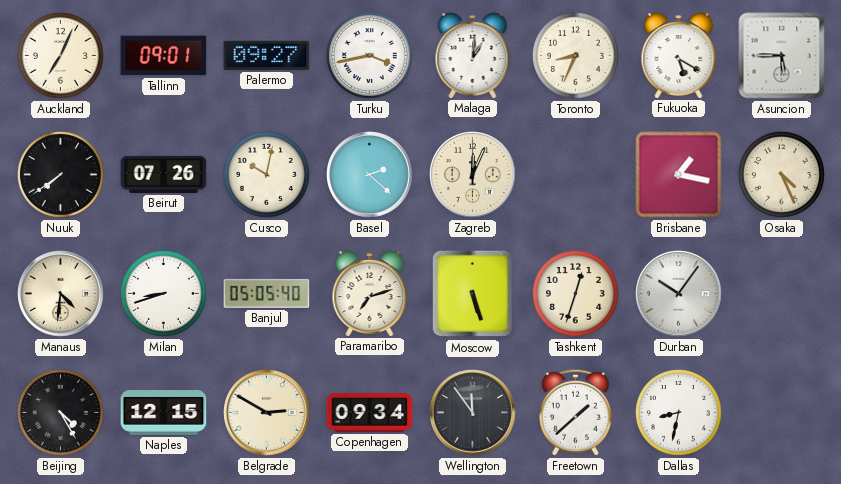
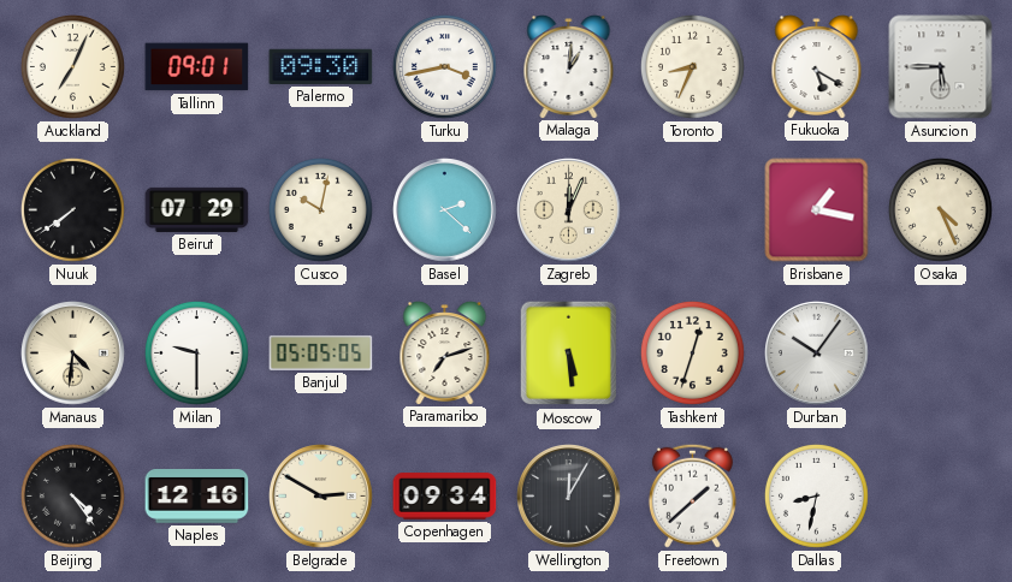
Palermo: 09:27 -> 09:30 (321, 66)
Beirut: 07:26 -> 07:29 (197, 209)
Milan: 8:42 -> 9:30 (196, 352)
Banjul: 05:05:40 -> 05:05:05 (321, 352)
Moscow: 5:27 -> 5:29 (569, 354)
Beijing: 4:25 -> 4:24 (72, 495)
Naples: 12:15 -> 12:16 (197, 497)
Wellington: 11:54 -> 12:05 (569, 497)
